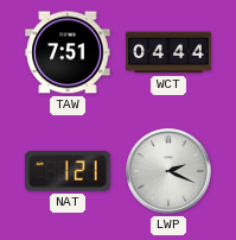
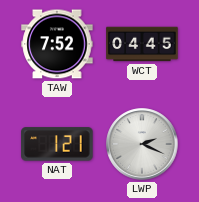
TAW: 7:51 -> 7:52 (57, 44)
WCT: 04:44 -> 04:45 (142, 44)
